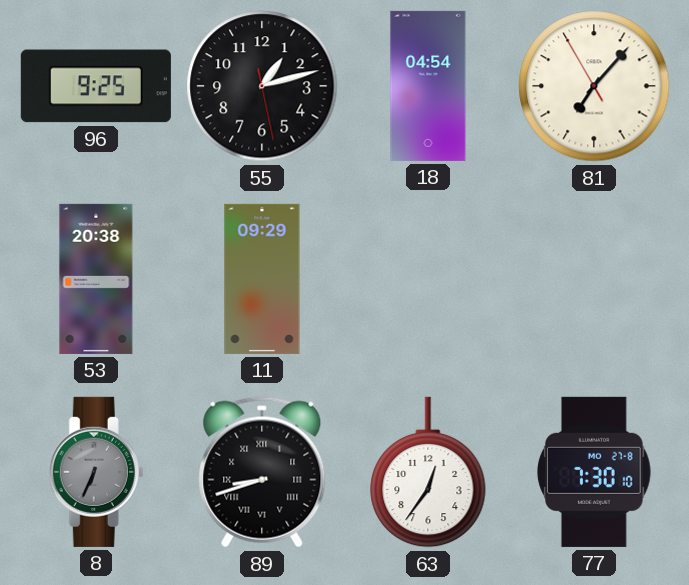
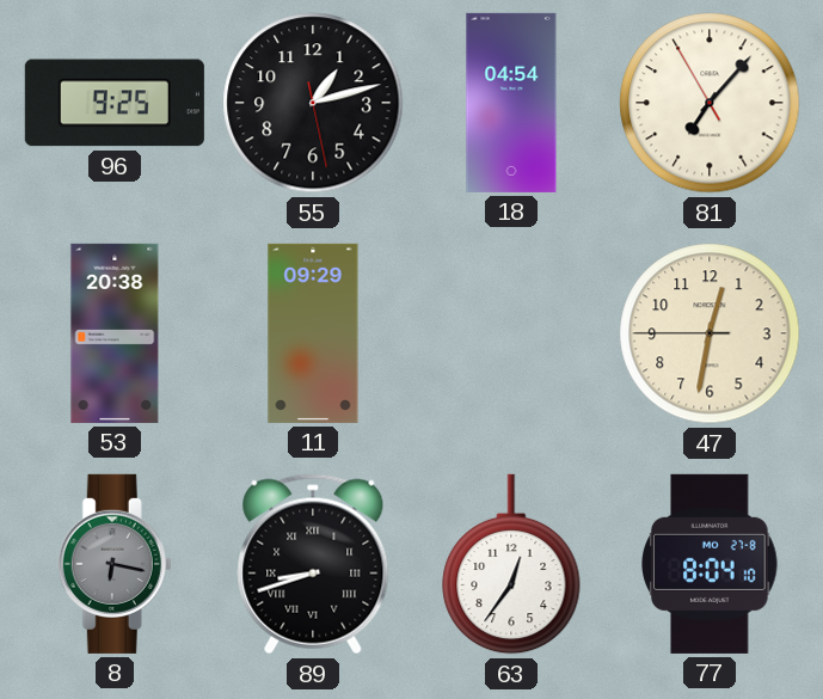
47: none -> 12:31 (710, 333)
8: 6:34 -> 6:17 (115, 564)
77: 7:30 -> 8:04 (710, 564)
